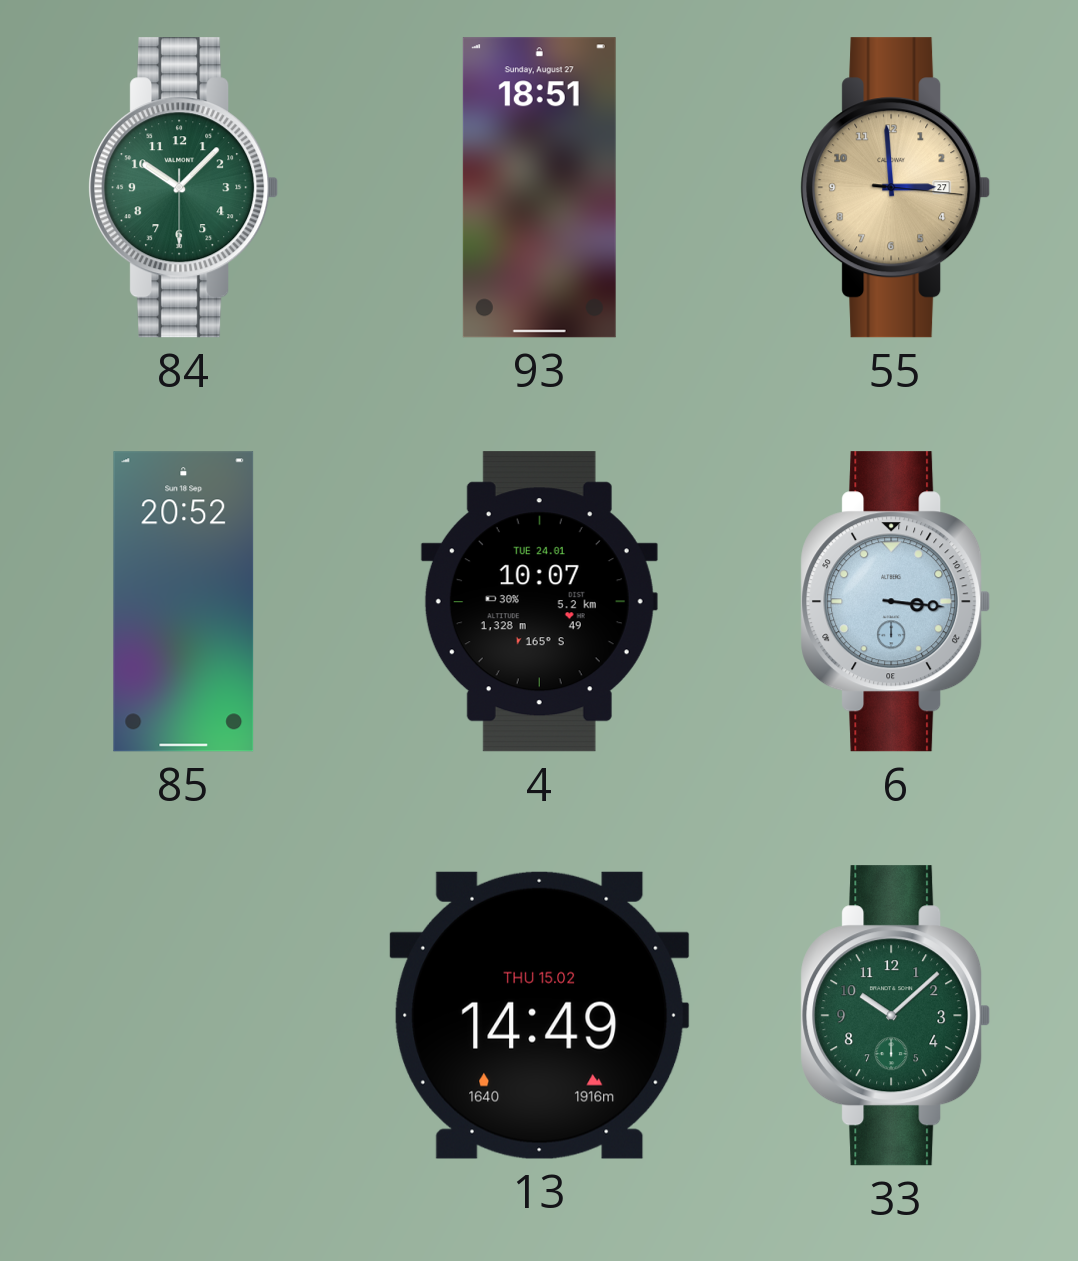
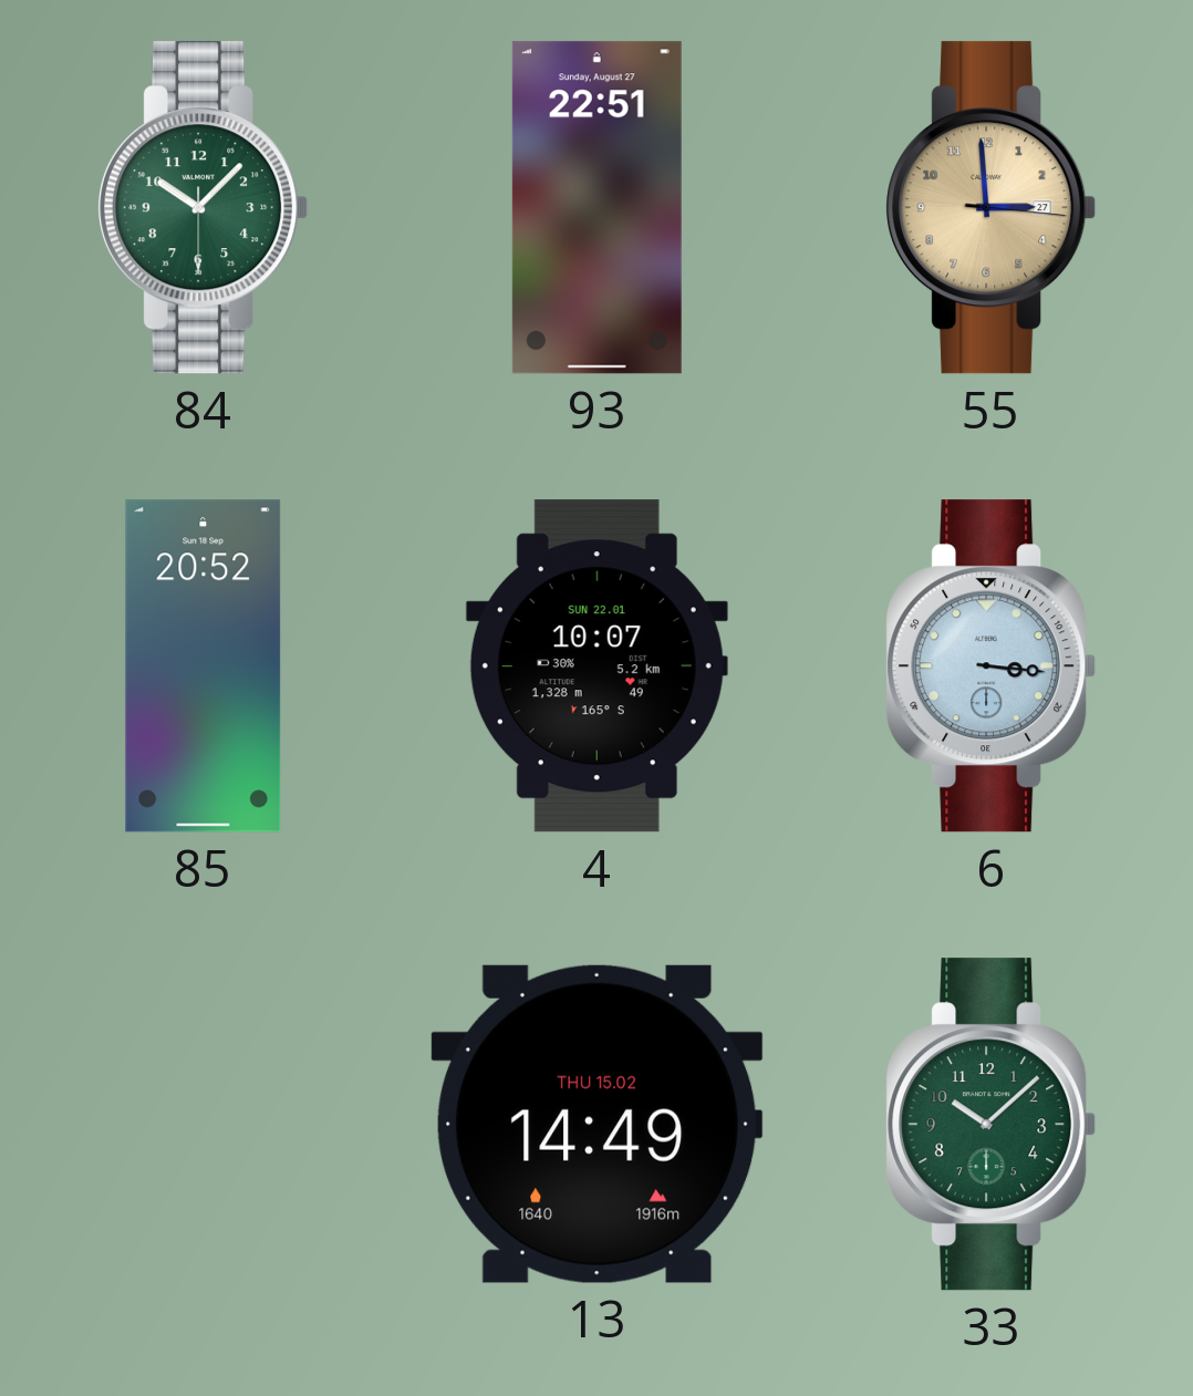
93: 18:51 -> 22:51 (596, 208)
4 date: TUE 24.01 -> SUN 22.01 (596, 666)
